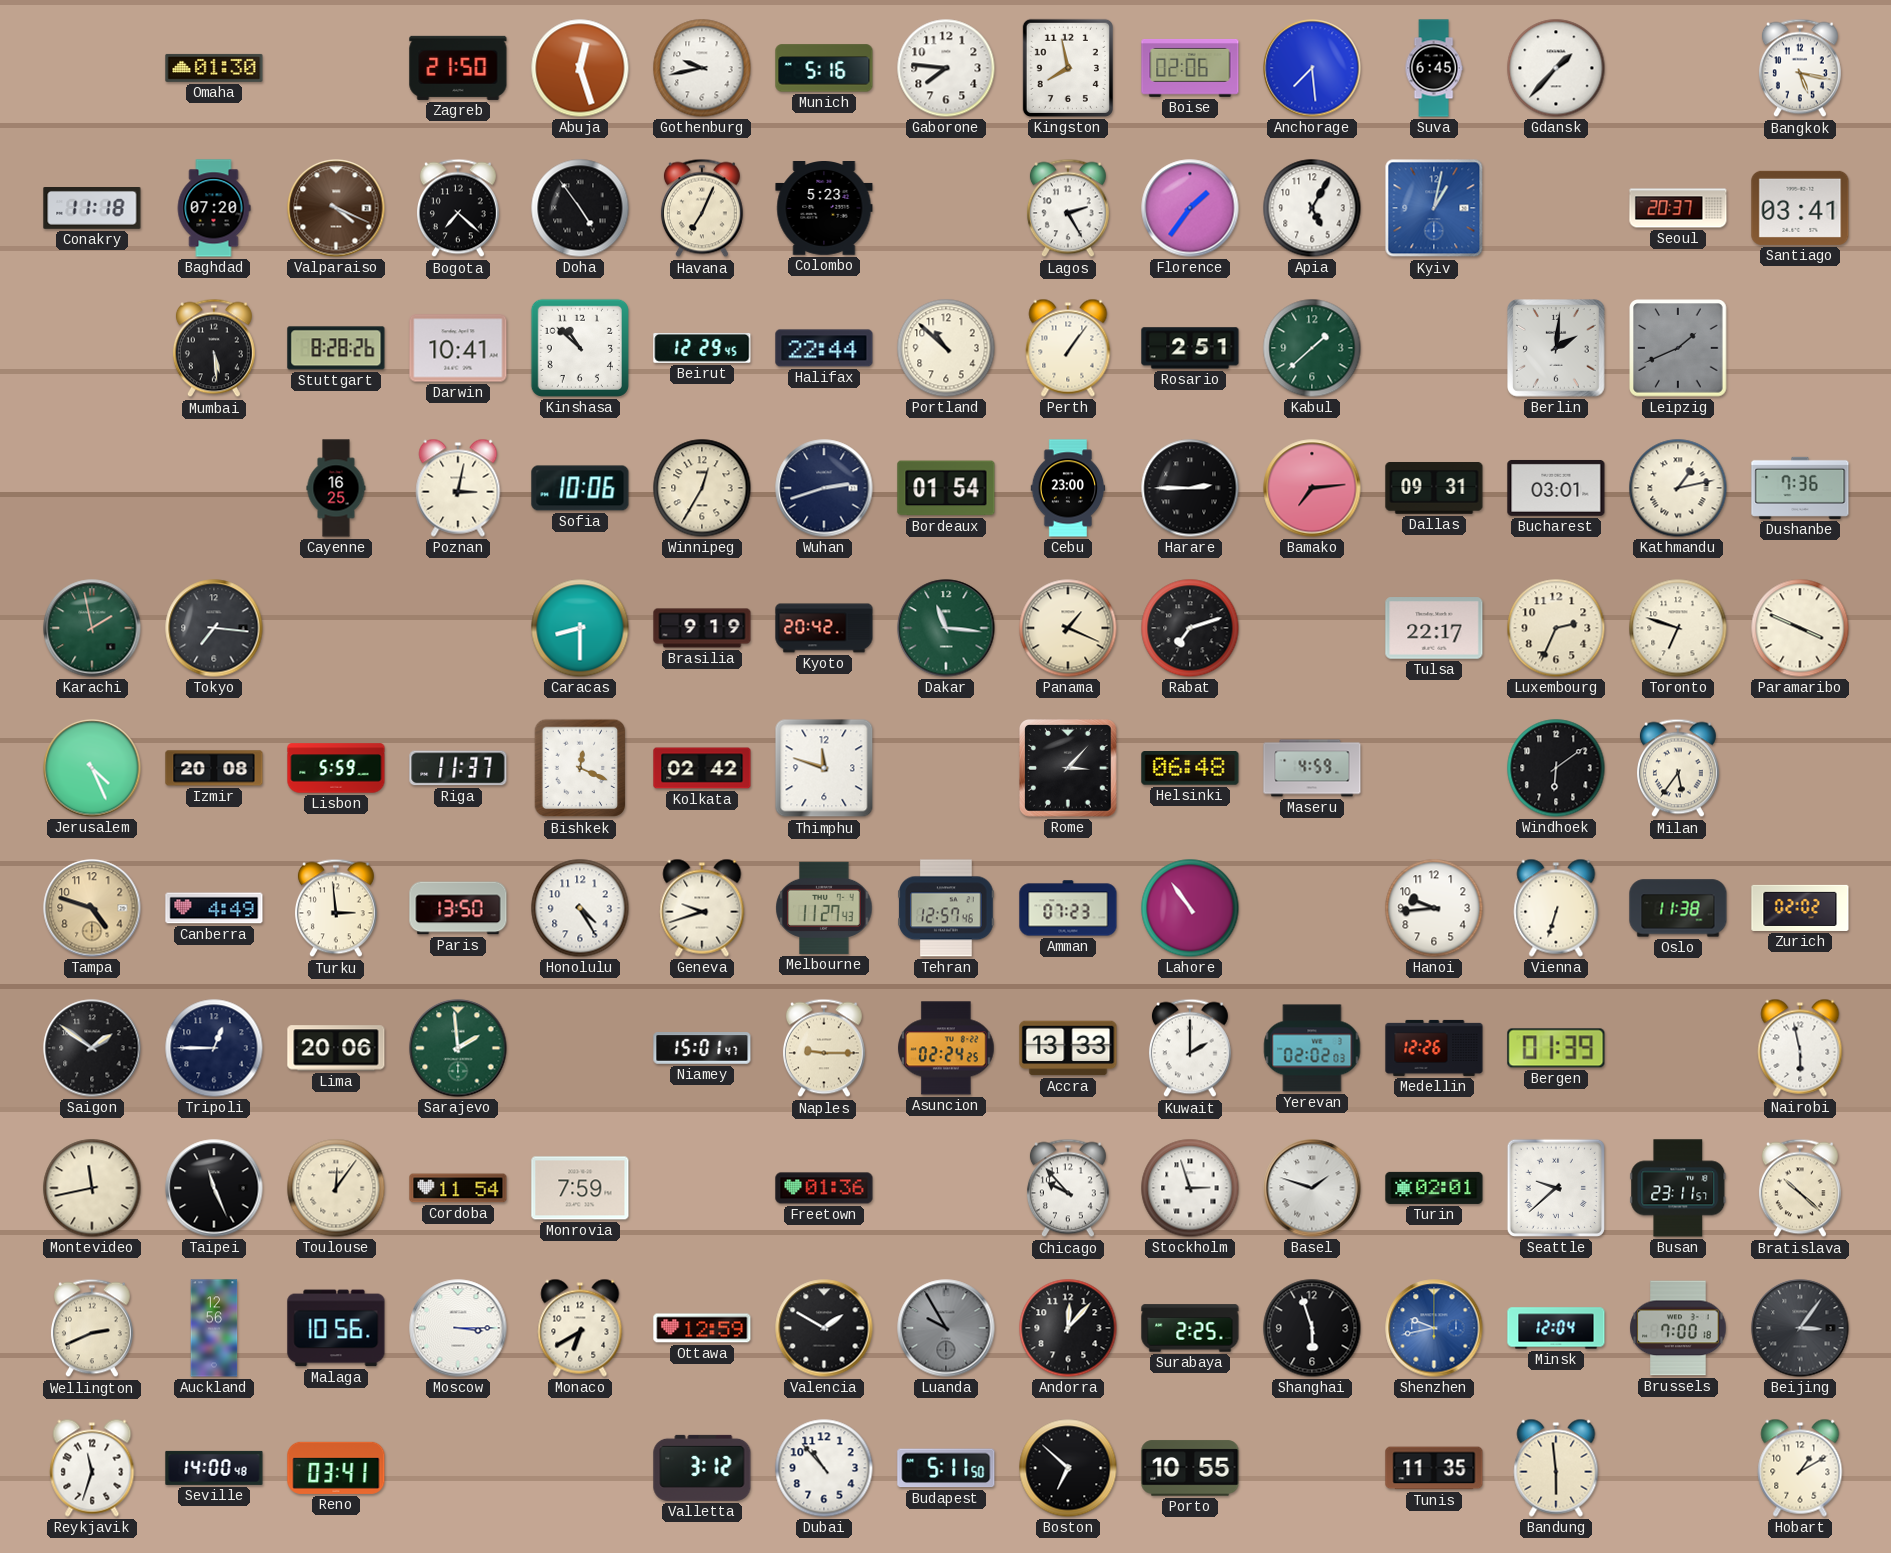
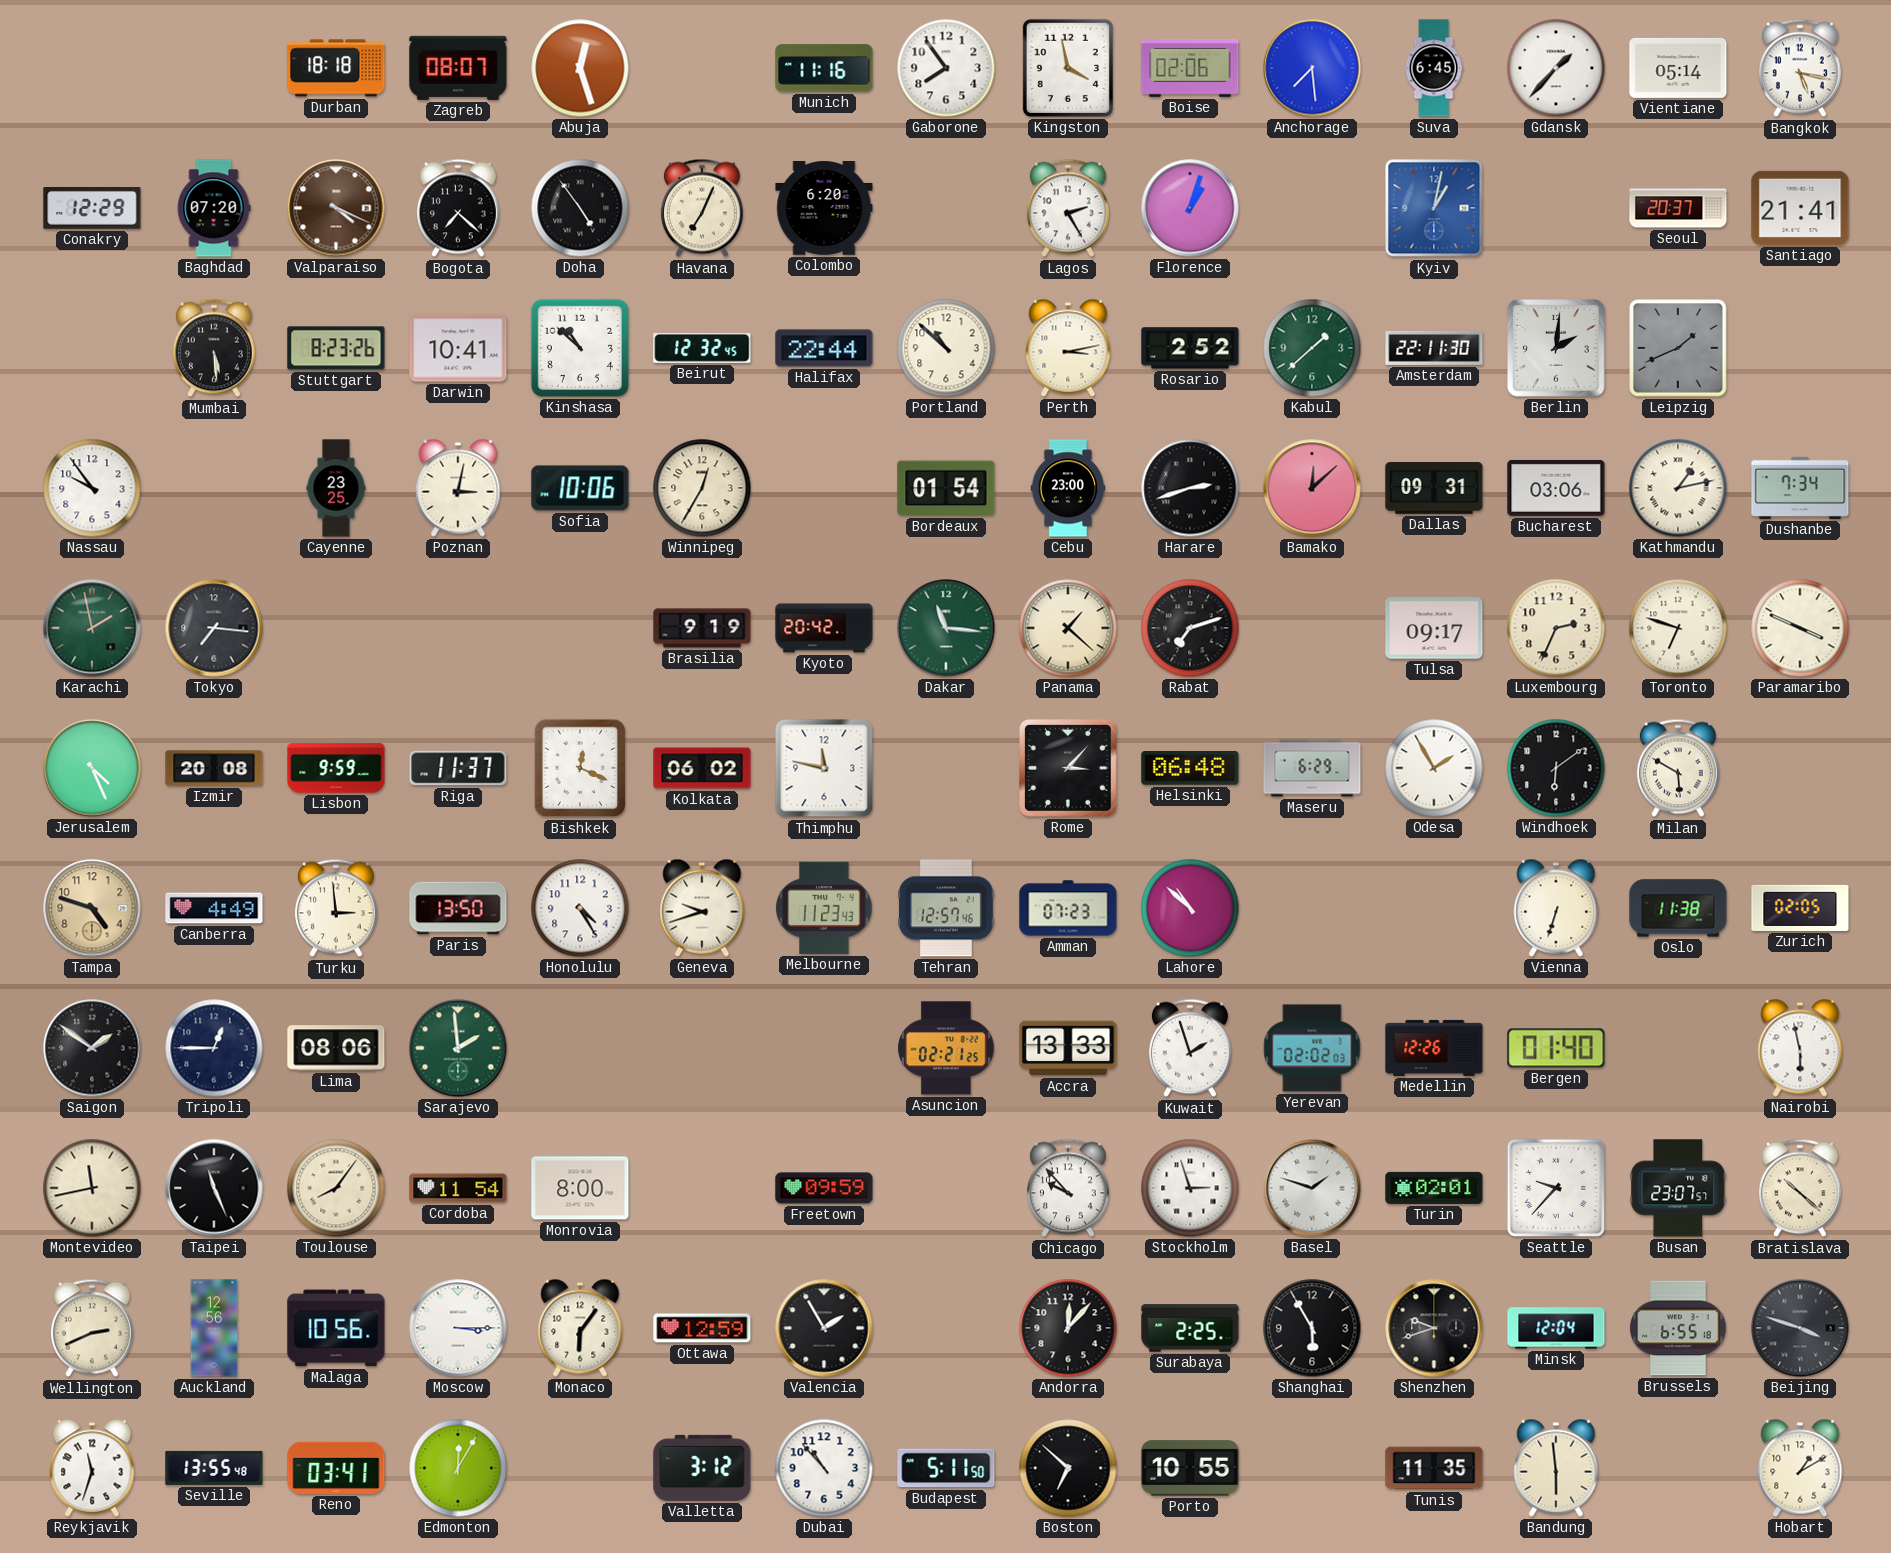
Omaha: 01:30 -> none (214, 68)
Durban: none -> 18:18 (336, 68)
Zagreb: 21:50 -> 08:07 (458, 68)
Gothenburg: 9:43 -> none (702, 68)
Munich: 5:16 -> 11:16 (824, 68)
Gaborone: 7:46 -> 7:54 (946, 68)
Kingston: 7:58 -> 3:58 (1068, 68)
Vientiane: none -> 05:14 (1678, 68)
Conakry: 11:18 -> 12:29 (92, 209)
Colombo: 5:23 -> 6:20 (824, 209)
Florence: 1:36 -> 1:03 (1190, 208)
Apia: 5:05 -> none (1312, 208)
Santiago: 03:41 -> 21:41 (1800, 208)
Stuttgart: 8:28 -> 8:23 (336, 348)
Beirut: 12:29 -> 12:32 (702, 348)
Perth: 1:06 -> 3:13 (1068, 348)
Rosario: 2:51 -> 2:52 (1190, 348)
Amsterdam: none -> 22:11 (1434, 348)
Nassau: none -> 9:54 (92, 488)
Cayenne: 16:25 -> 23:25 (336, 488)
Wuhan: 2:42 -> none (824, 488)
Harare: 2:45 -> 2:42 (1190, 488)
Bamako: 7:14 -> 12:08 (1312, 488)
Bucharest: 03:01 -> 03:06 (1556, 488)
Dushanbe: 7:36 -> 7:34 (1800, 488)
Caracas: 8:30 -> none (580, 628)
Panama: 1:19 -> 1:22 (1068, 628)
Tulsa: 22:17 -> 09:17 (1434, 628)
Lisbon: 5:59 -> 9:59 (336, 768)
Kolkata: 02:42 -> 06:02 (702, 768)
Thimphu: 11:48 -> 11:47 (824, 768)
Maseru: 4:59 -> 6:29 (1312, 768)
Odesa: none -> 1:55 (1434, 768)
Milan: 5:36 -> 5:50 (1678, 768)
Melbourne: 11:27 -> 11:23 (824, 908)
Lahore: 10:54 -> 10:52 (1190, 908)
Hanoi: 9:44 -> none (1434, 908)
Zurich: 02:02 -> 02:05 (1800, 908)
Lima: 20:06 -> 08:06 (336, 1048)
Niamey: 15:01 -> none (702, 1048)
Naples: 9:15 -> none (824, 1048)
Asuncion: 02:24 -> 02:21 (946, 1048)
Kuwait: 2:00 -> 1:57 (1190, 1048)
Bergen: 01:39 -> 01:40 (1556, 1048)
Toulouse: 12:06 -> 8:06 (336, 1188)
Monrovia: 7:59 -> 8:00 (580, 1188)
Freetown: 01:36 -> 09:59 (824, 1188)
Seattle: 9:38 -> 9:37 (1556, 1188)
Busan: 23:11 -> 23:07 (1678, 1188)
Monaco: 6:40 -> 6:06 (580, 1328)
Valencia: 1:50 -> 1:55 (824, 1328)
Luanda: 9:55 -> none (946, 1328)
Shanghai: 5:57 -> 5:55 (1312, 1328)
Shenzhen: 9:43 -> 9:42 (1434, 1328)
Shenzhen dial: blue -> black (1434, 1328)
Brussels: 7:00 -> 6:55 (1678, 1328)
Beijing: 3:06 -> 3:48 (1800, 1328)
Seville: 14:00 -> 13:55 (214, 1468)
Edmonton: none -> 12:05 (458, 1468)
